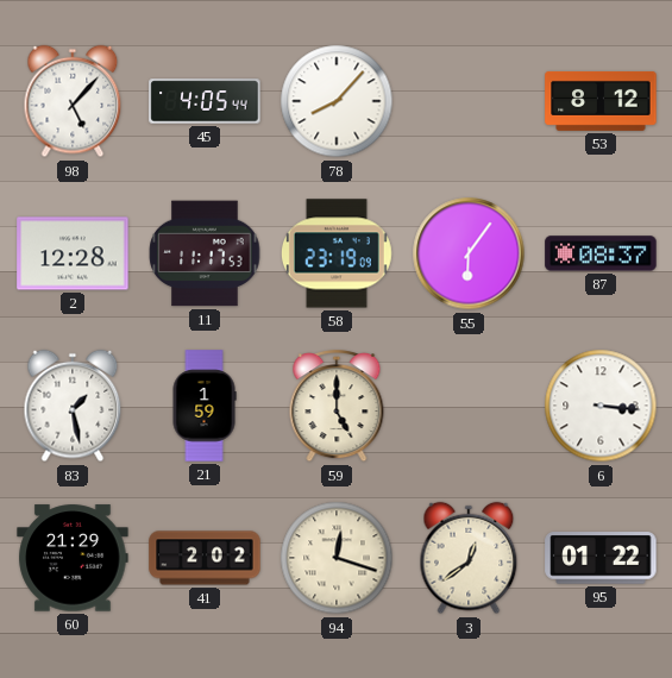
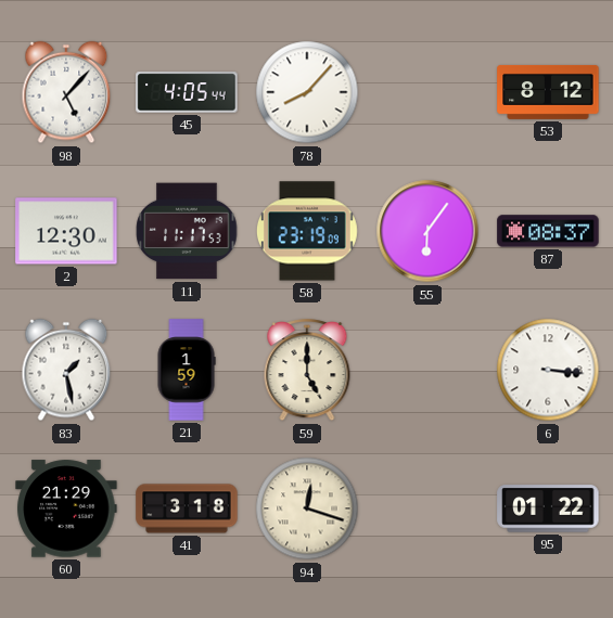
2: 12:28 -> 12:30 (66, 231)
41: 2:02 -> 3:18 (187, 508)
3: 12:39 -> none (469, 558)
